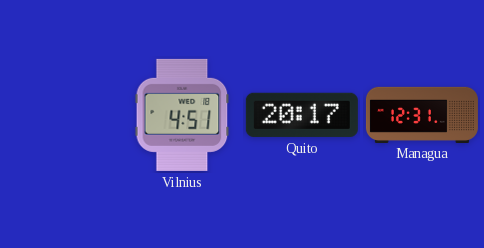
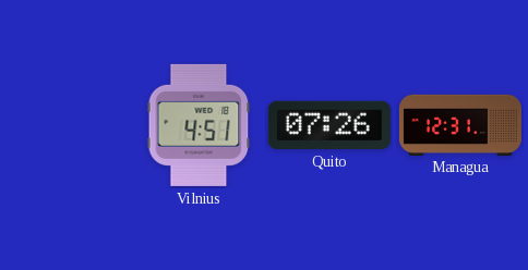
Quito: 20:17 -> 07:26 (329, 125)
